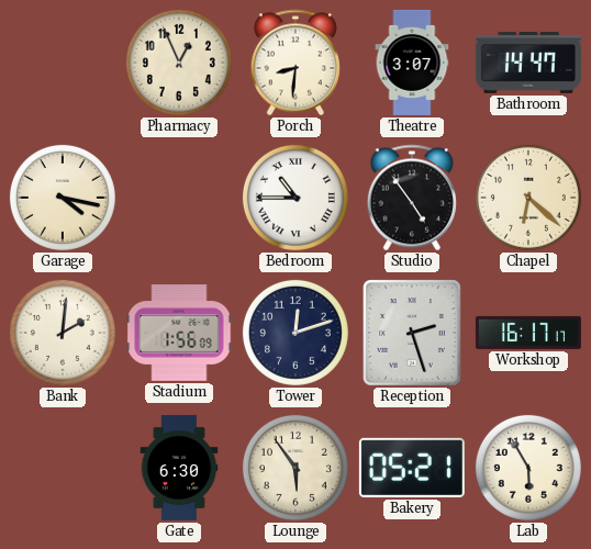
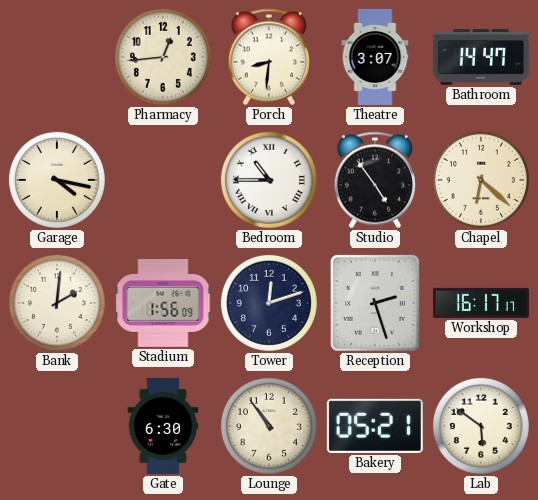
Pharmacy: 12:56 -> 12:44 (163, 57)
Lounge: 5:54 -> 10:54 (269, 426)
Lab: 5:55 -> 5:51 (481, 426)
